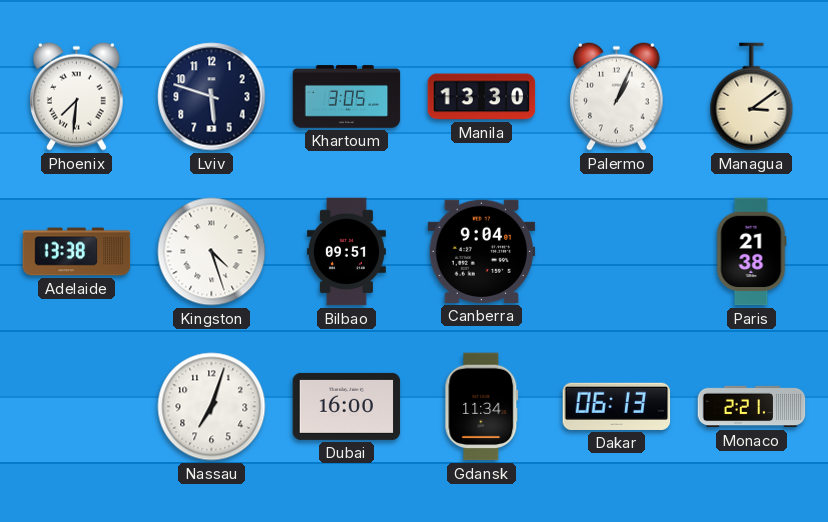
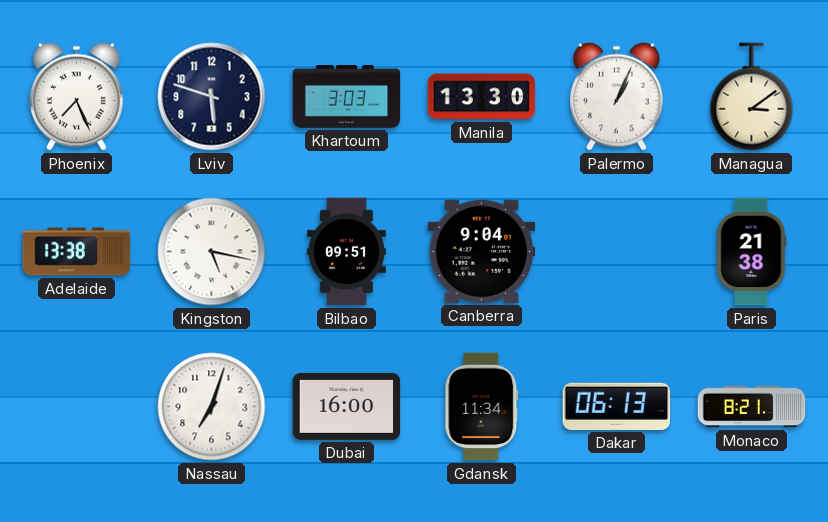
Phoenix: 7:31 -> 7:26 (77, 96)
Khartoum: 3:05 -> 3:03 (347, 97)
Kingston: 4:27 -> 5:17 (212, 252)
Monaco: 2:21 -> 8:21 (752, 407)
